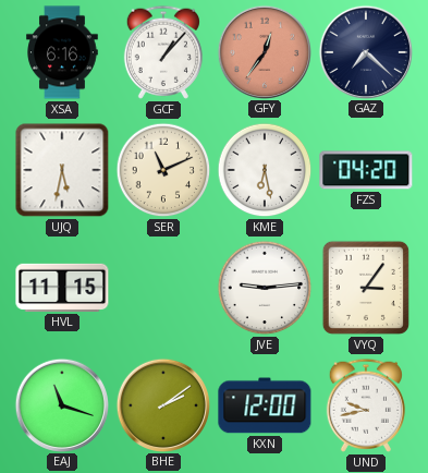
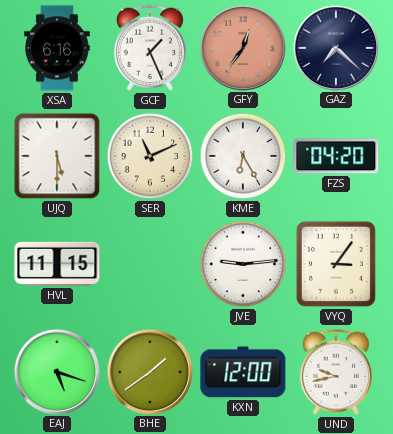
GCF: 1:07 -> 1:26 (149, 48)
UJQ: 5:32 -> 5:30 (57, 156)
KME: 6:28 -> 6:25 (243, 156)
EAJ: 11:18 -> 5:18 (56, 371)
BHE: 2:09 -> 1:39 (149, 371)
